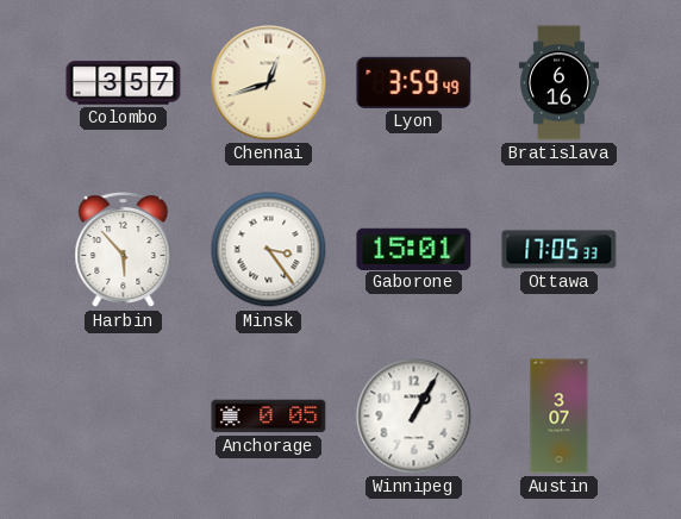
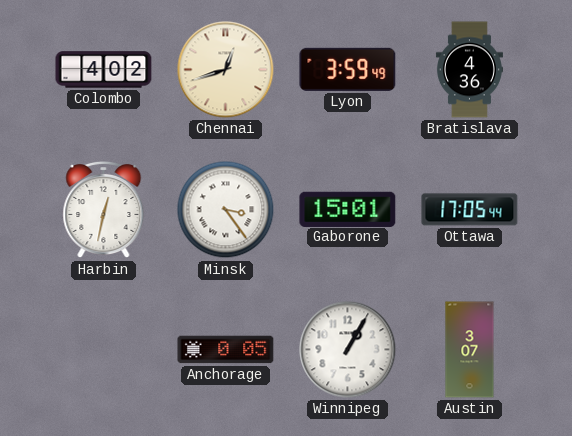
Colombo: 3:57 -> 4:02 (104, 70)
Bratislava: 6:16 -> 4:36 (469, 70)
Harbin: 5:53 -> 12:32 (104, 210)
Ottawa: 17:05:33 -> 17:05:44 (470, 210)
